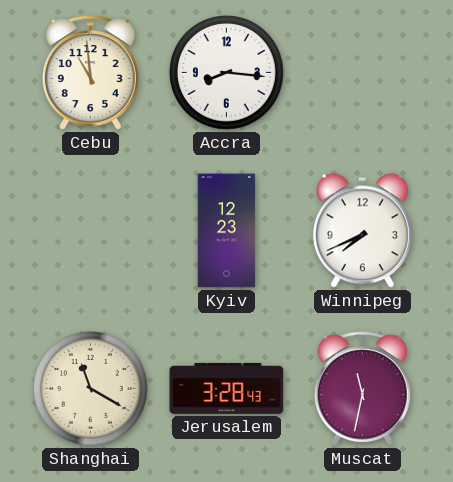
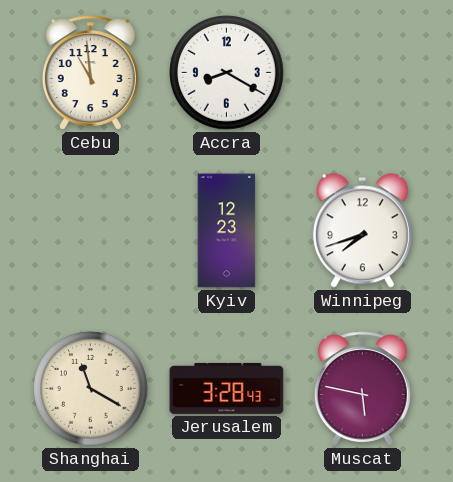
Accra: 8:16 -> 8:20 (227, 73)
Winnipeg: 7:41 -> 7:42 (362, 231)
Muscat: 11:32 -> 5:47 (362, 389)
